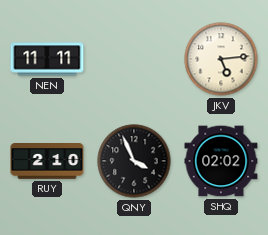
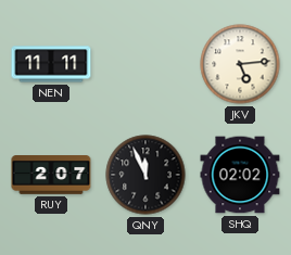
RUY: 2:10 -> 2:07 (51, 176)
QNY: 3:56 -> 11:56 (145, 175)
